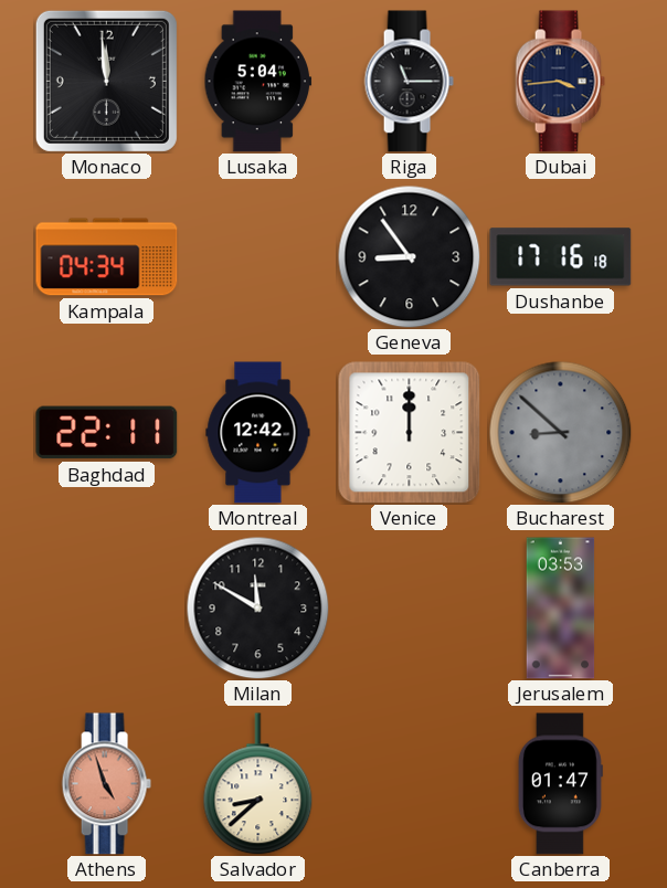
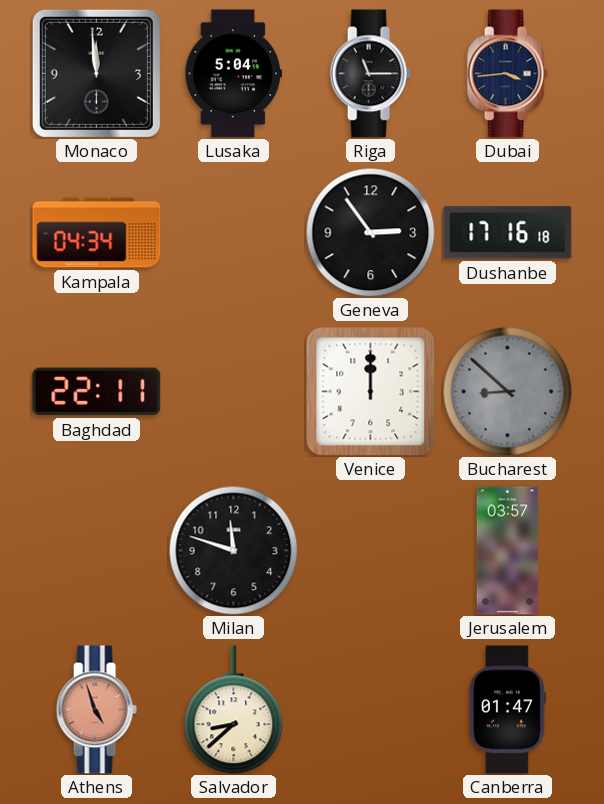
Geneva: 8:54 -> 2:54 (370, 232)
Montreal: 12:42 -> none (258, 433)
Milan: 11:50 -> 11:48 (233, 550)
Jerusalem: 03:53 -> 03:57 (508, 551)
